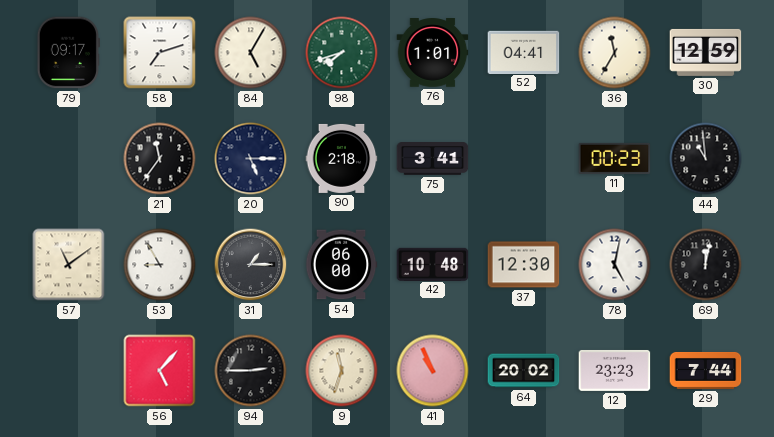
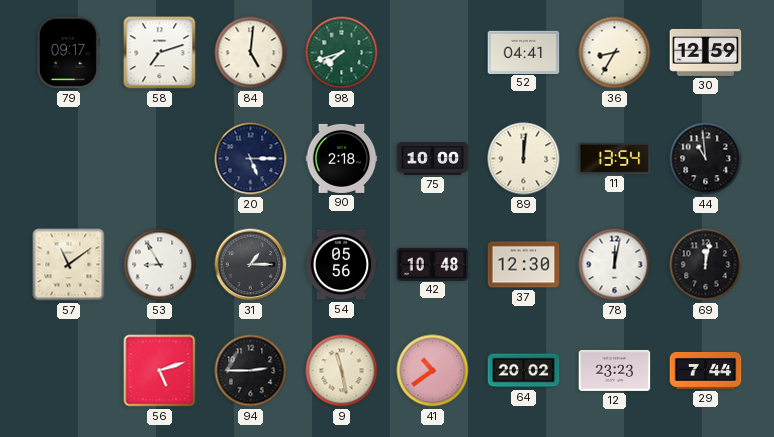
84: 5:05 -> 5:01 (251, 53)
76: 1:01 -> none (433, 53)
36: 11:35 -> 8:35 (615, 53)
21: 11:36 -> none (160, 159)
75: 3:41 -> 10:00 (433, 159)
89: none -> 12:01 (524, 159)
11: 00:23 -> 13:54 (615, 158)
54: 06:00 -> 05:56 (341, 265)
78: 5:02 -> 12:02 (615, 265)
56: 5:07 -> 5:12 (160, 371)
9: 11:33 -> 11:28 (342, 371)
41: 10:56 -> 10:39 (433, 371)
